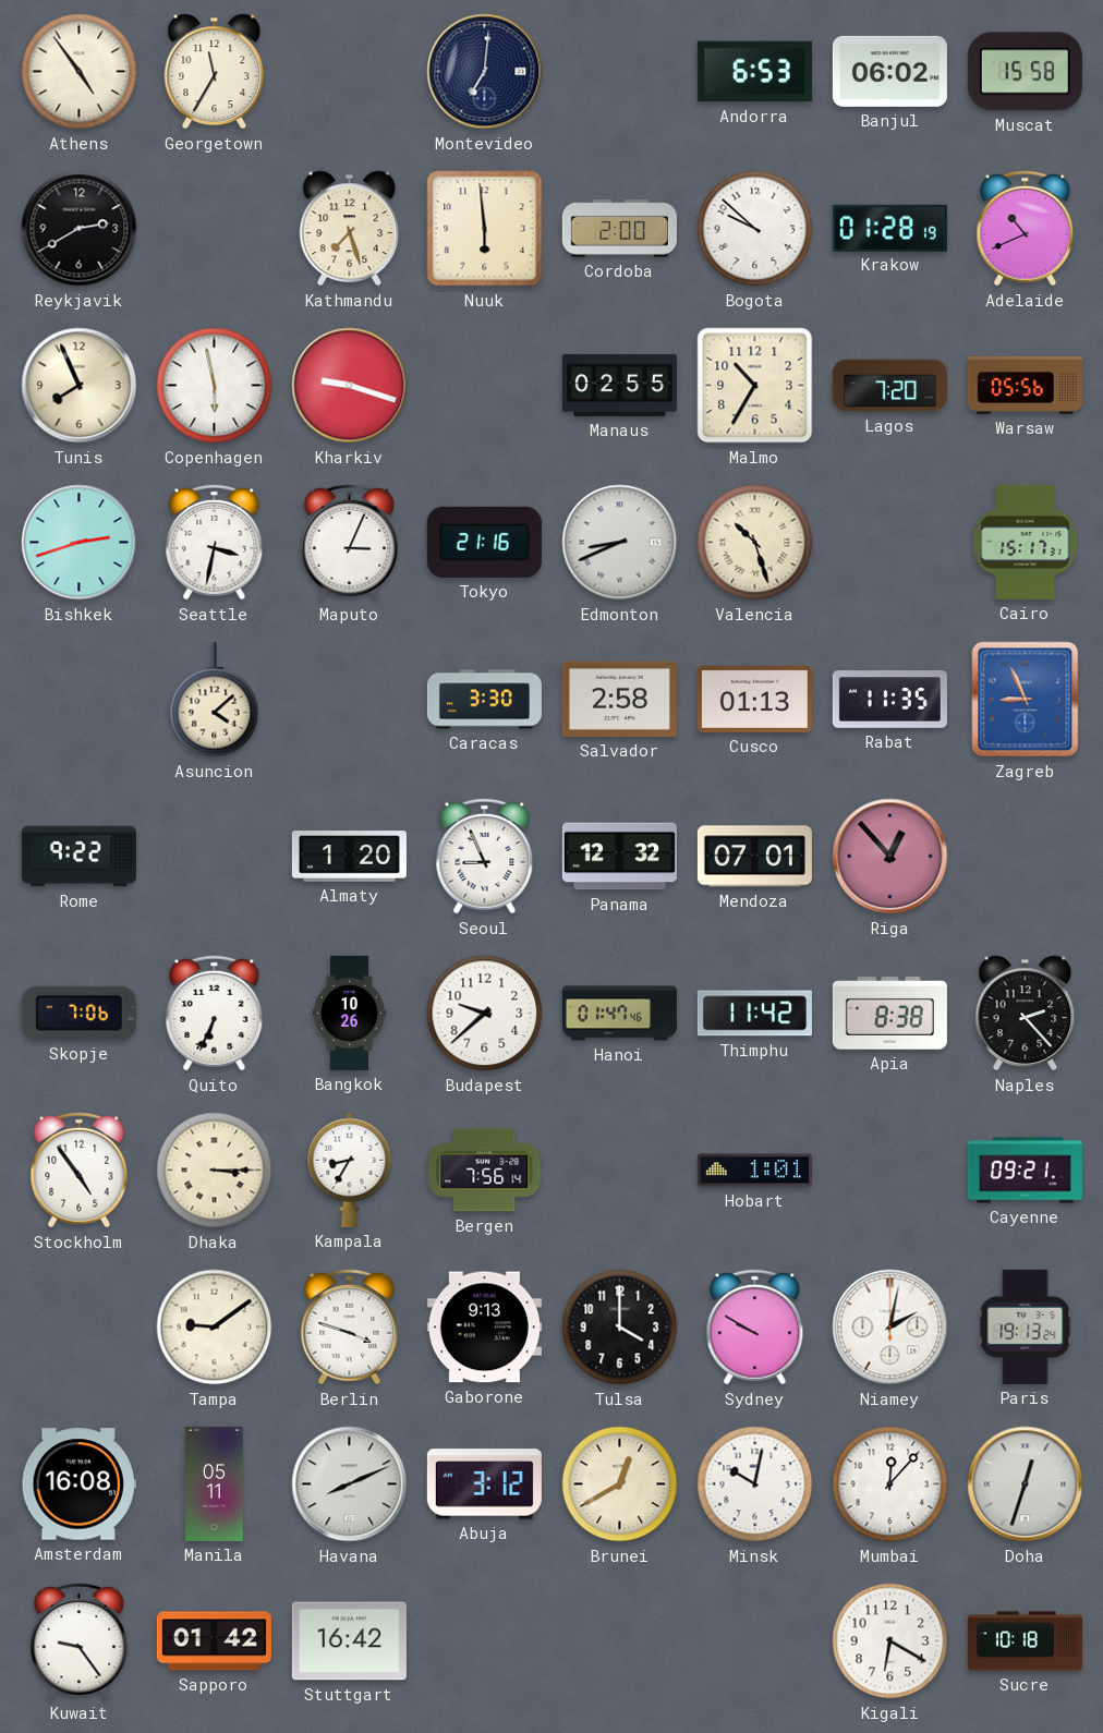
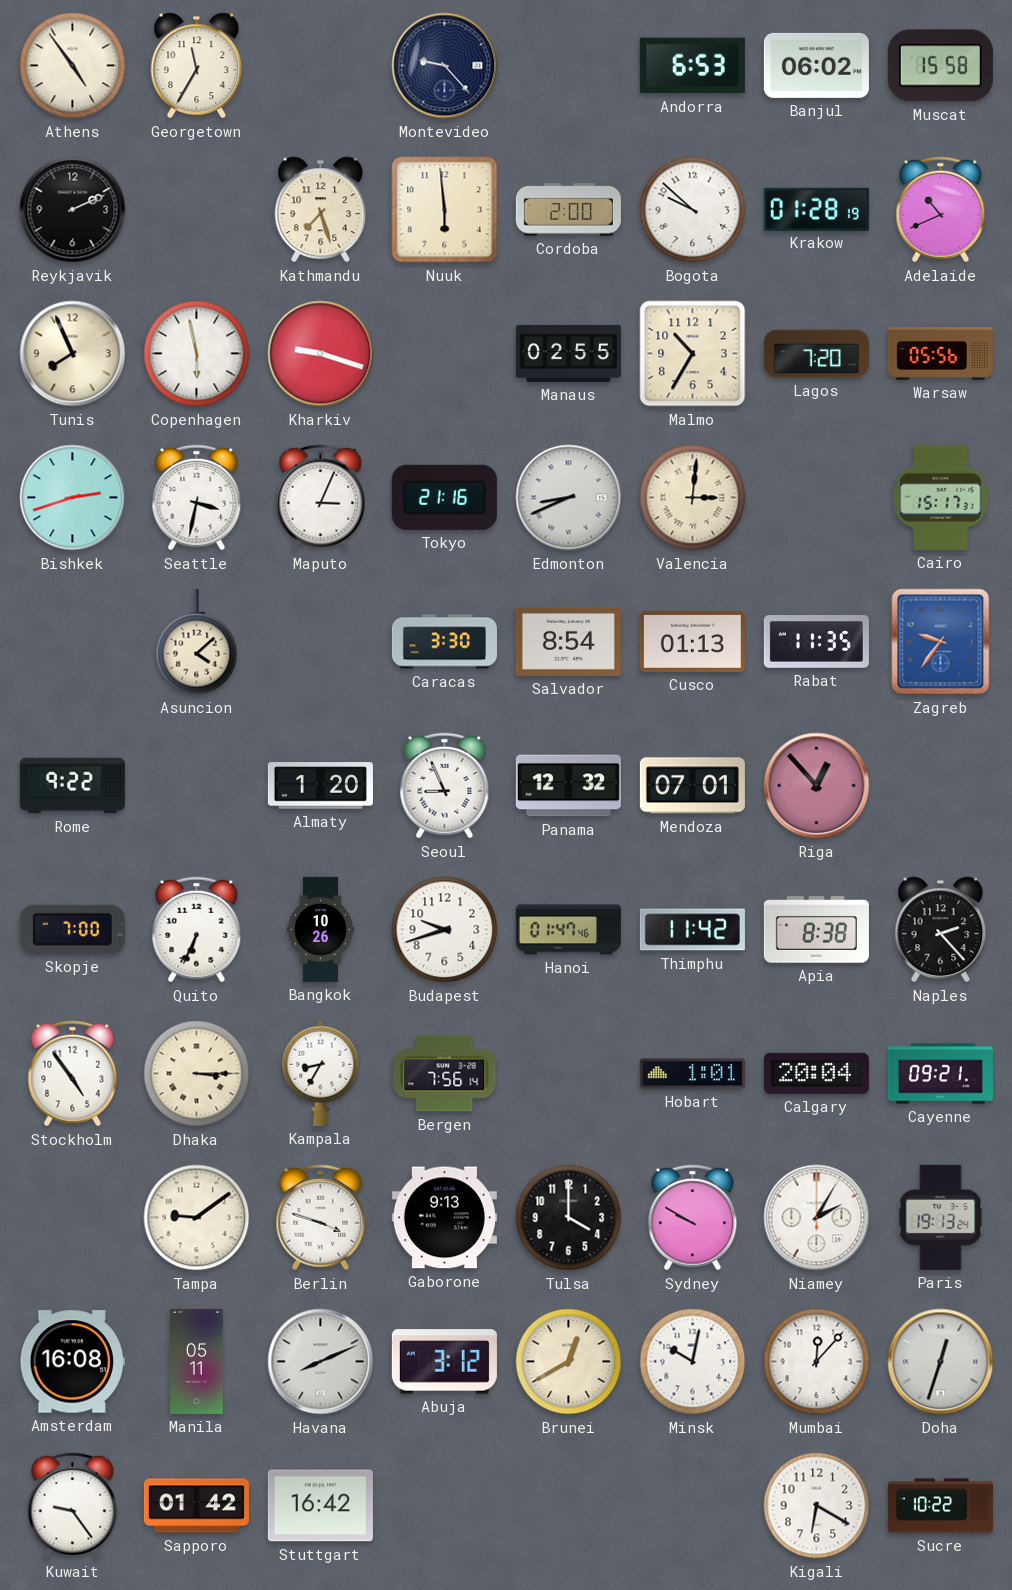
Montevideo: 7:01 -> 9:23 (445, 66)
Reykjavik: 2:40 -> 2:11 (73, 210)
Valencia: 10:27 -> 3:01 (693, 498)
Salvador: 2:58 -> 8:54 (568, 641)
Zagreb: 8:56 -> 9:36 (941, 642)
Skopje: 7:06 -> 7:00 (72, 929)
Budapest: 9:38 -> 9:42 (445, 930)
Calgary: none -> 20:04 (816, 1073)
Niamey: 2:02 -> 2:05 (817, 1218)
Sucre: 10:18 -> 10:22 (940, 1506)
